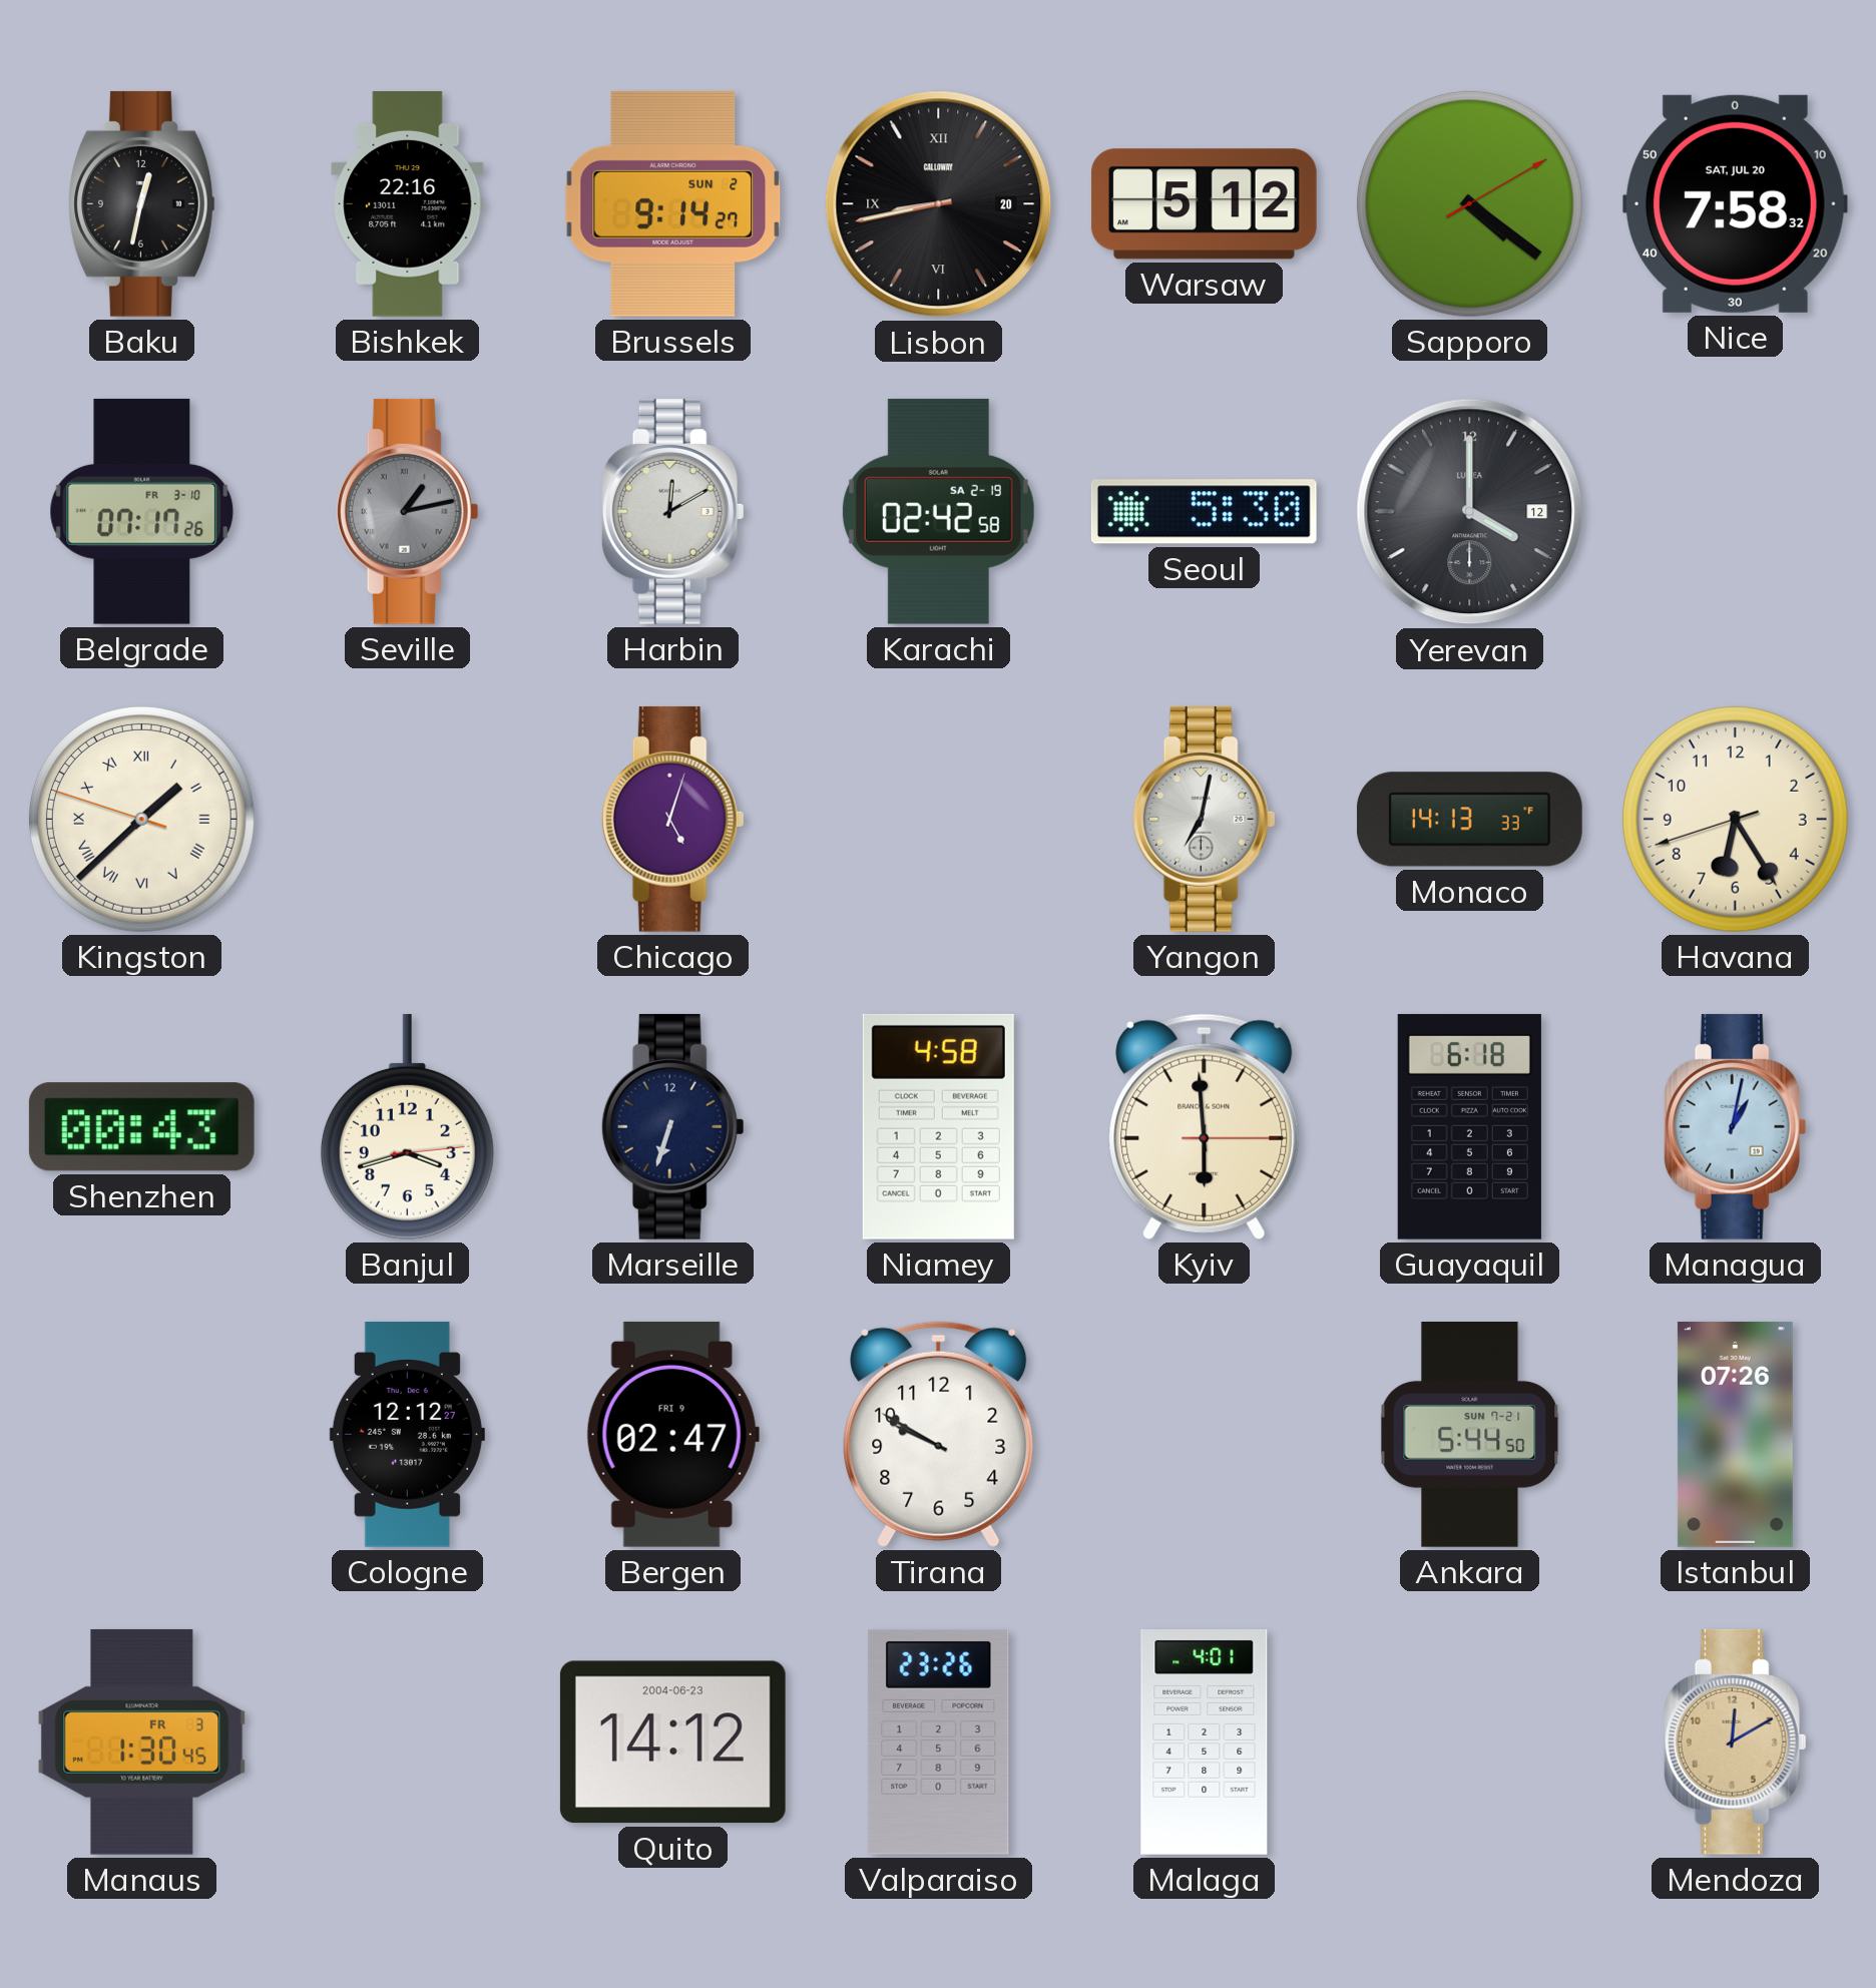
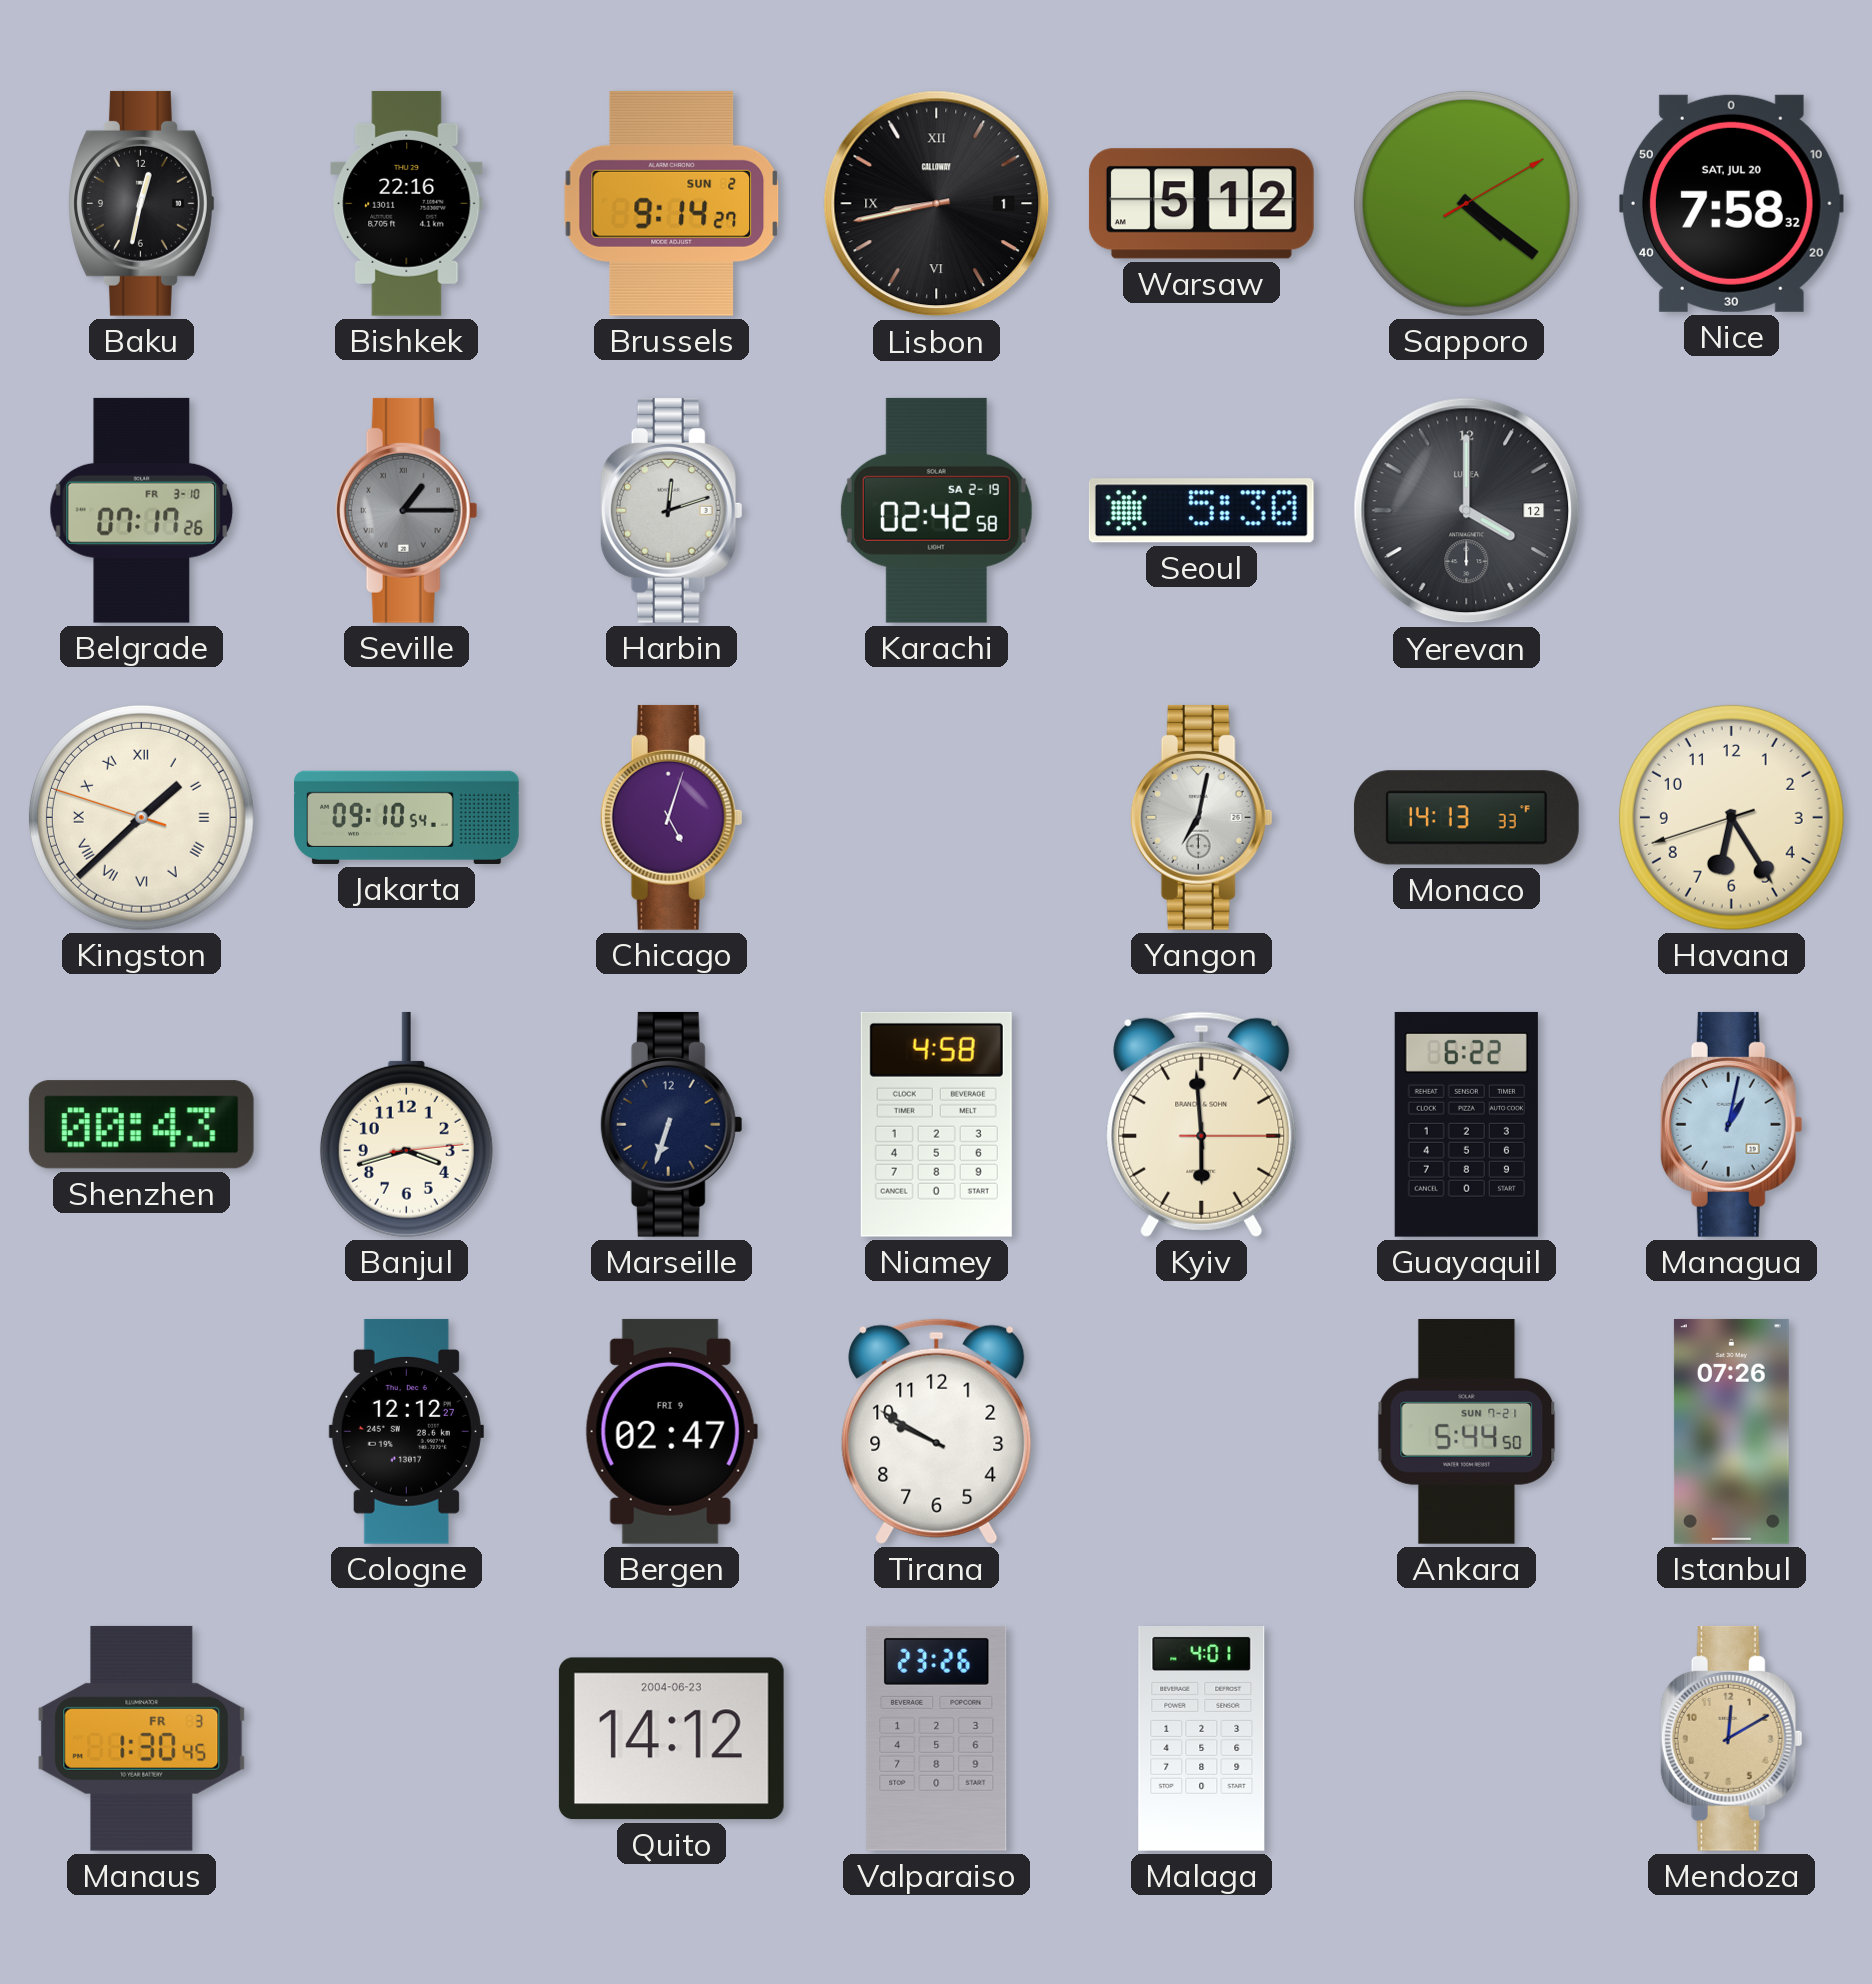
Lisbon date: 20 -> 1 (937, 204)
Seville: 1:13 -> 1:15 (406, 510)
Harbin: 12:10 -> 12:12 (671, 510)
Jakarta: none -> 09:10 (407, 817)
Guayaquil: 6:18 -> 6:22 (1466, 1124)
